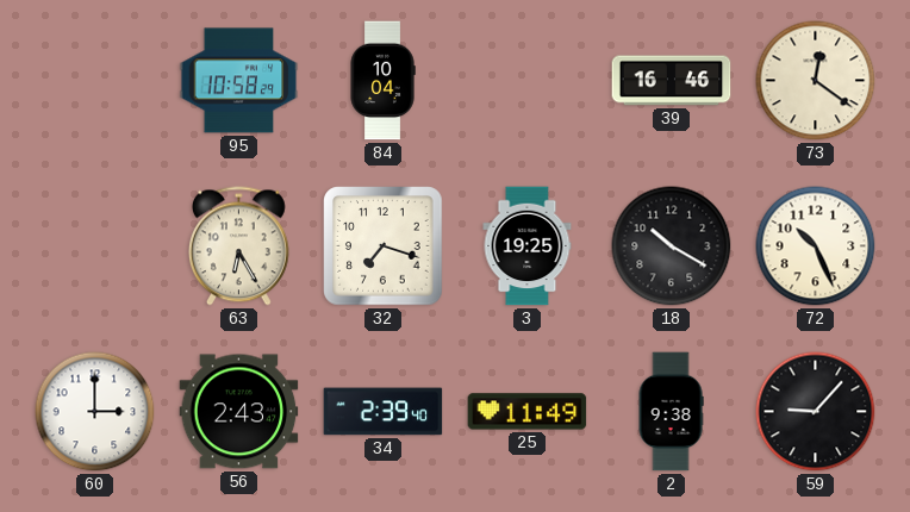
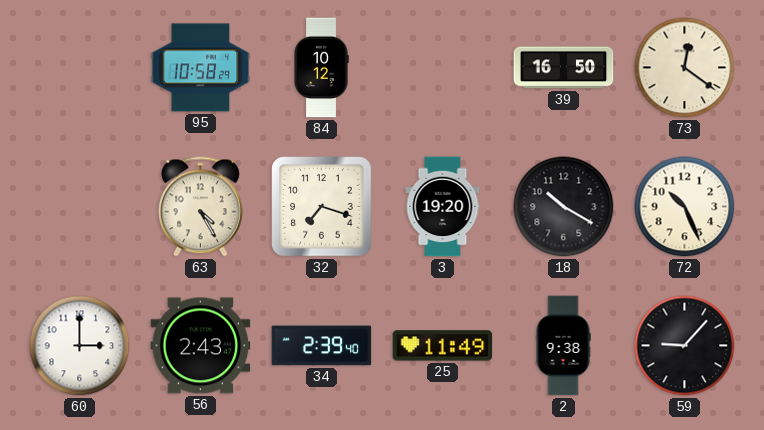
84: 10:04 -> 10:12 (321, 68)
39: 16:46 -> 16:50 (564, 68)
63: 6:25 -> 4:25 (201, 207)
3: 19:25 -> 19:20 (443, 207)
